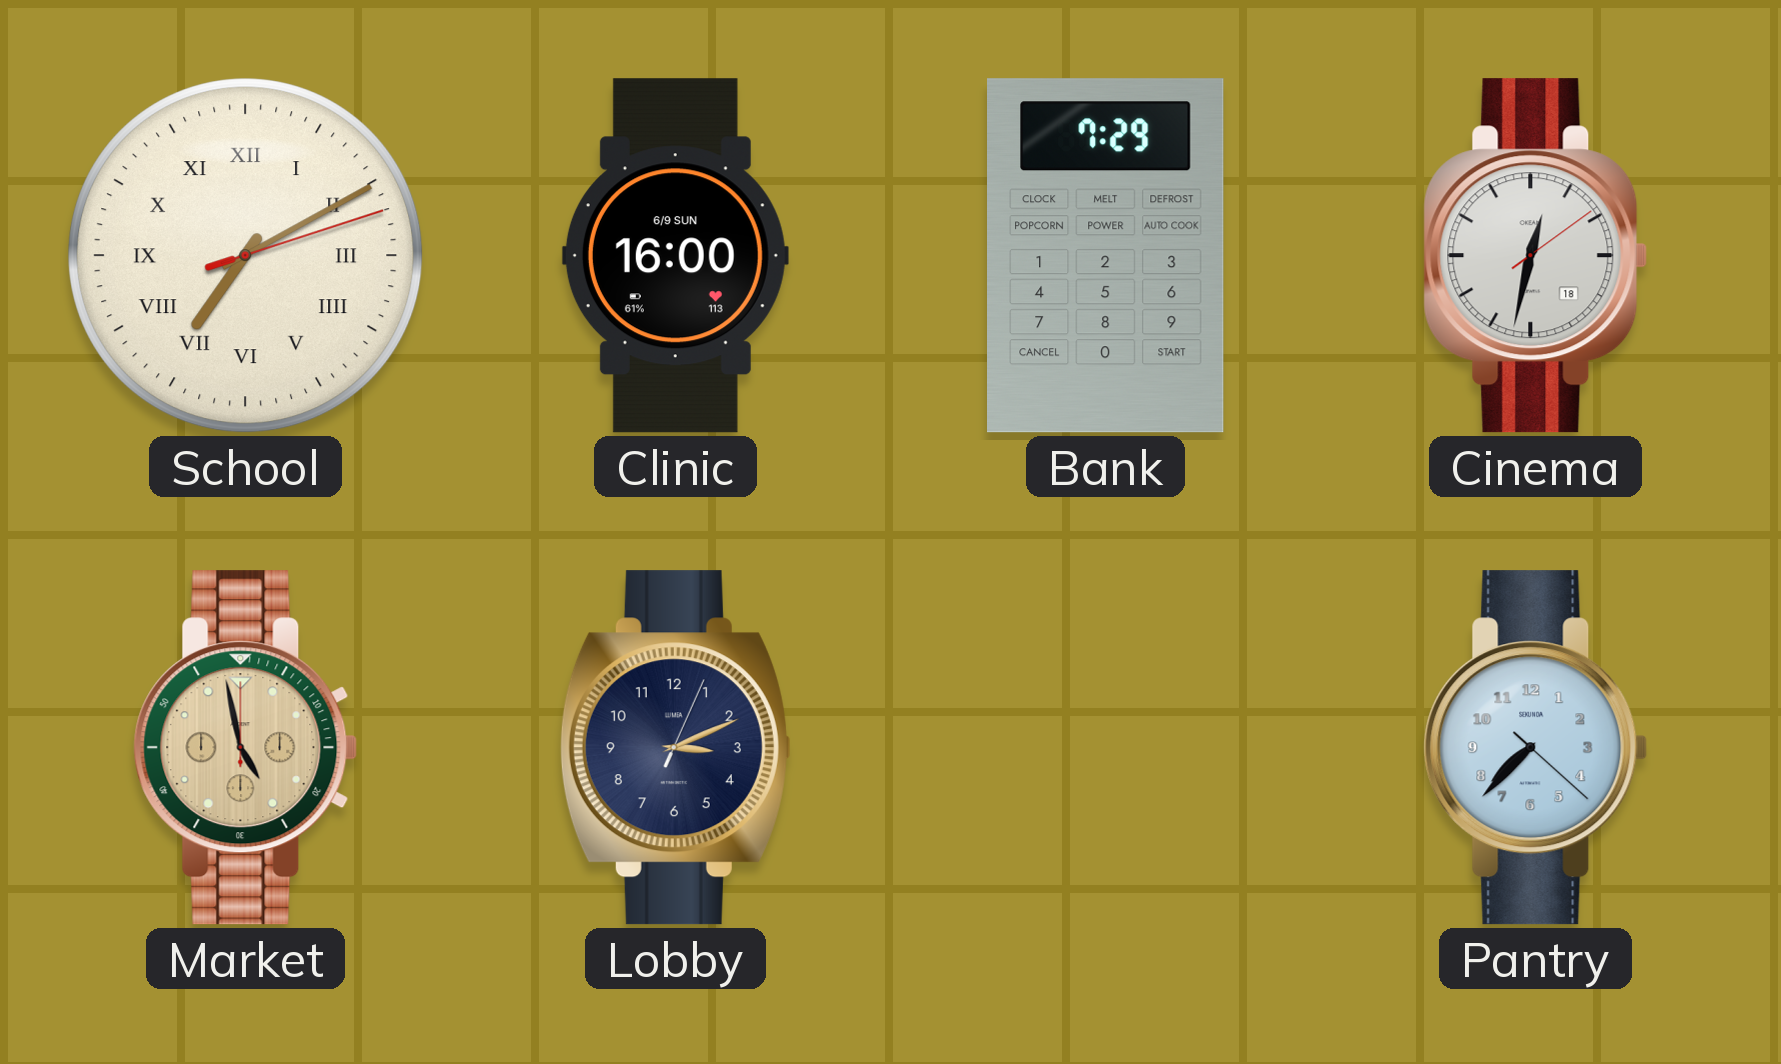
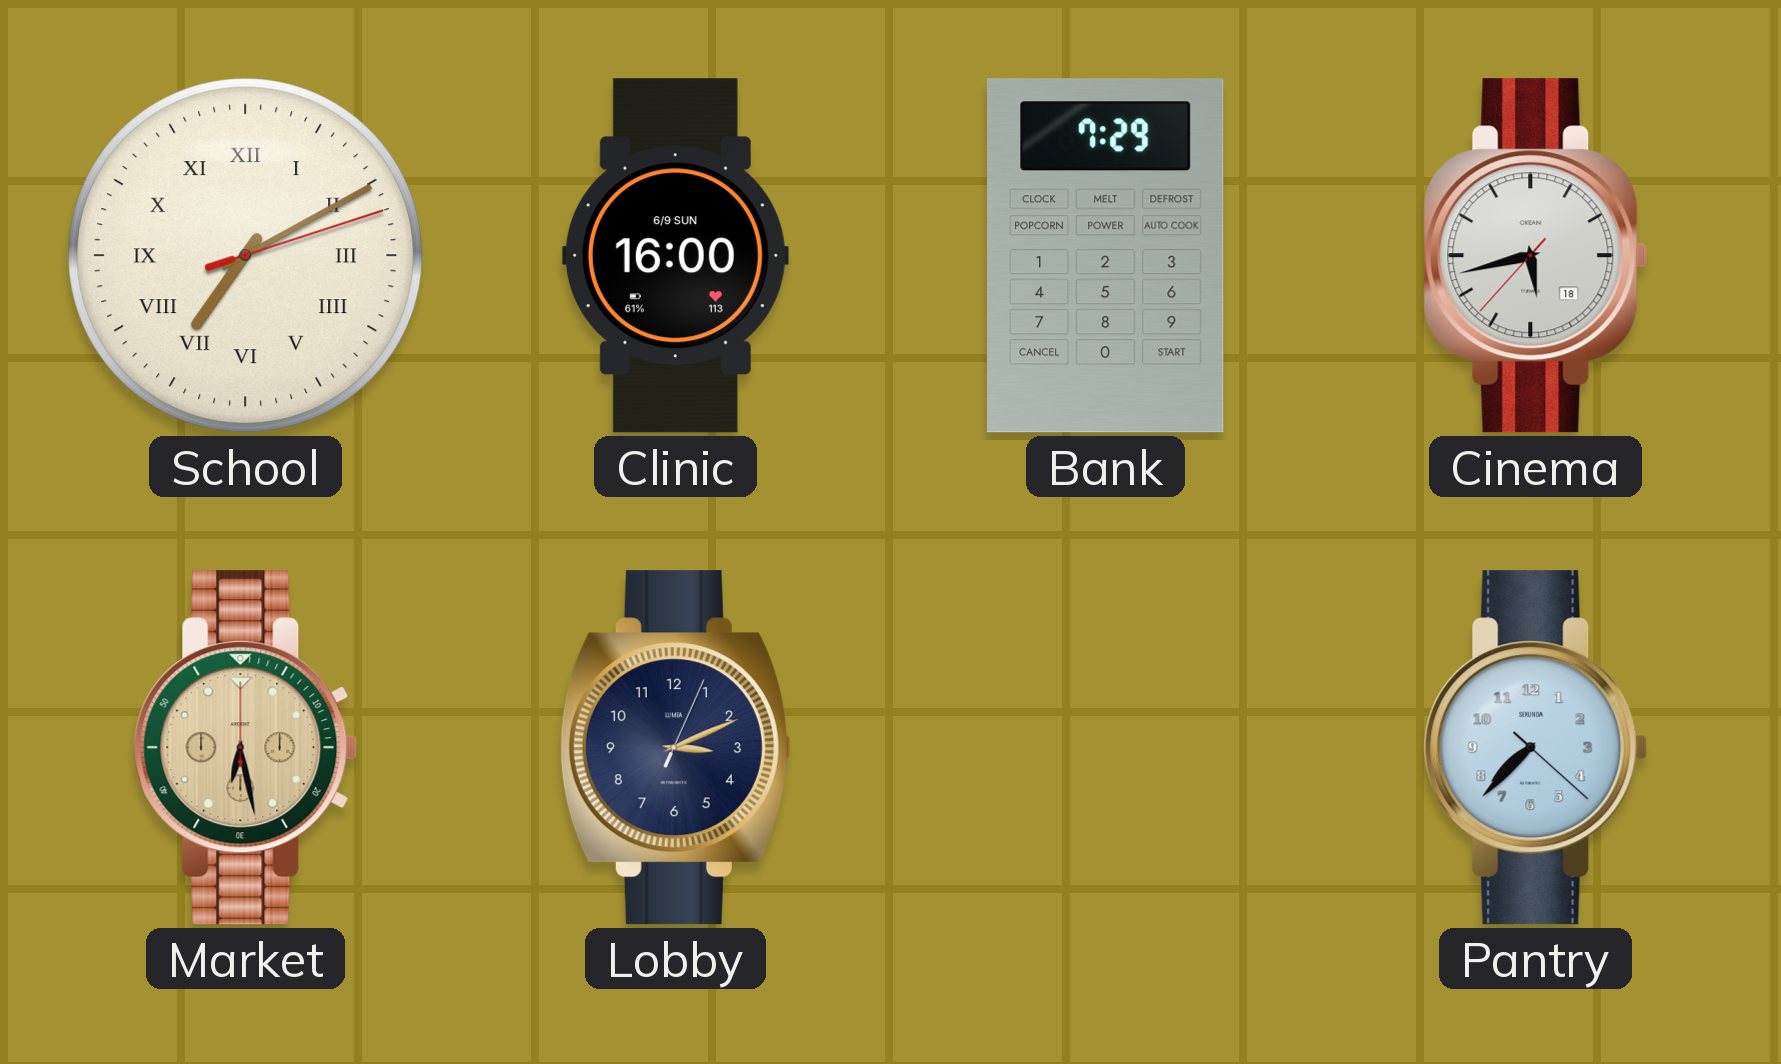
Cinema: 12:32 -> 5:42 (1536, 256)
Market: 4:58 -> 6:28 (246, 748)
